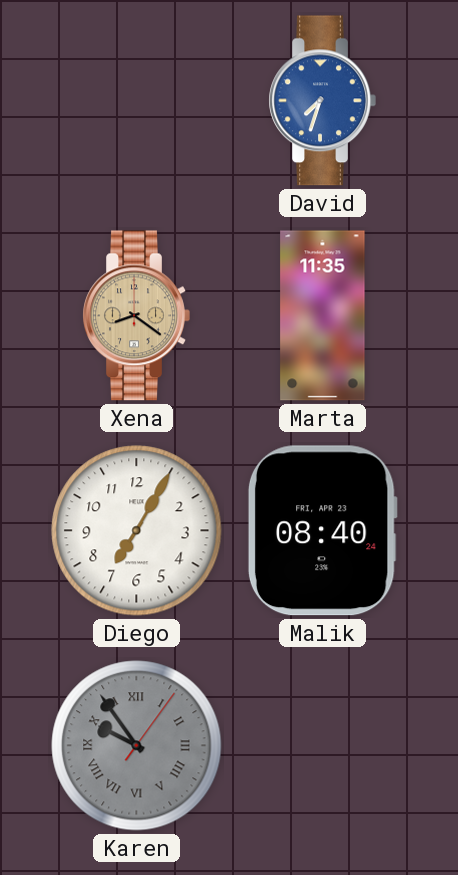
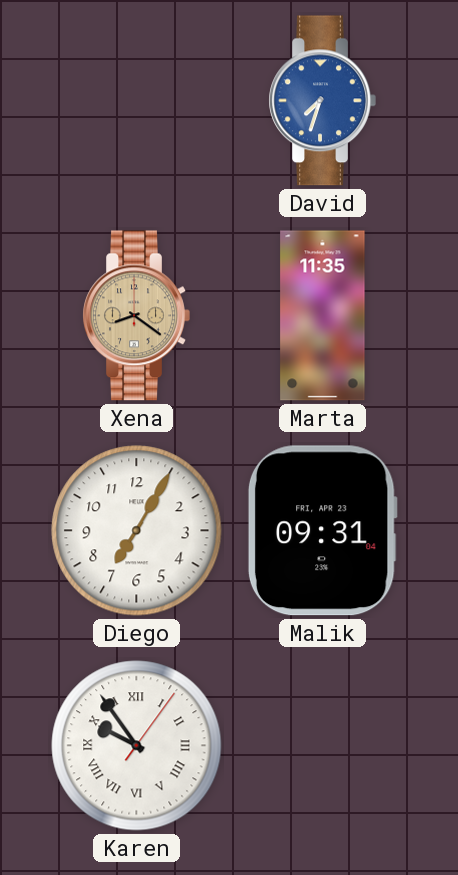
Malik: 08:40 -> 09:31 (322, 531)
Karen dial: grey -> white (137, 746)
